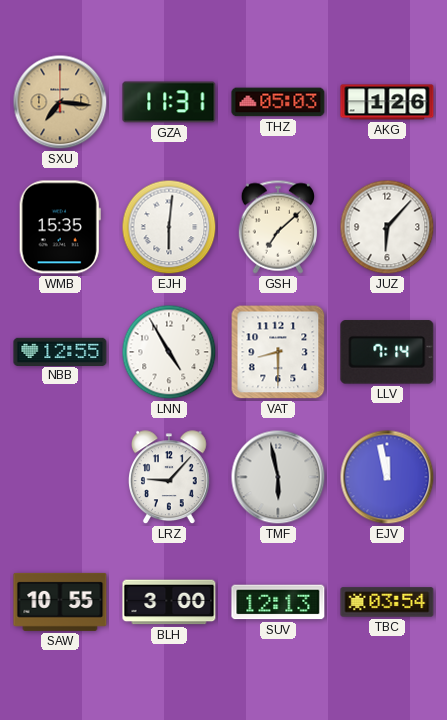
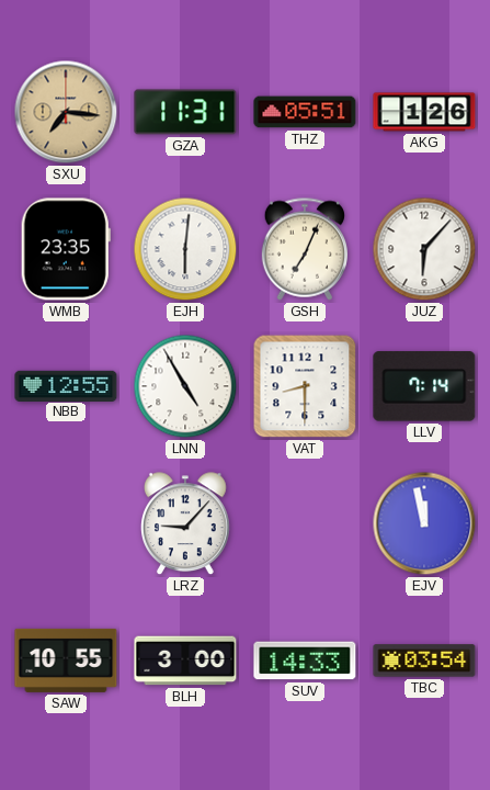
THZ: 05:03 -> 05:51 (305, 112)
WMB: 15:35 -> 23:35 (66, 249)
GSH: 7:08 -> 7:04 (304, 249)
TMF: 5:58 -> none (278, 477)
SUV: 12:13 -> 14:33 (305, 661)
